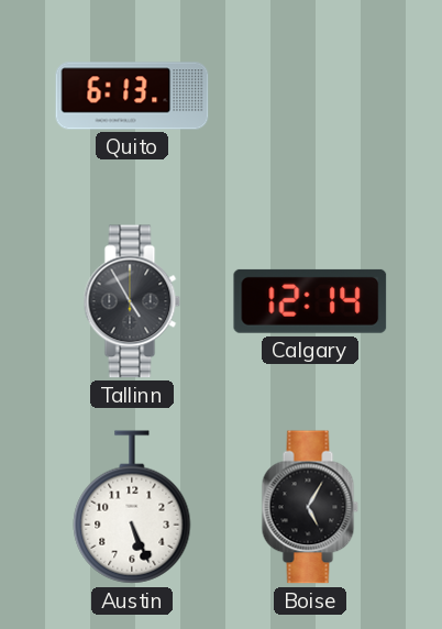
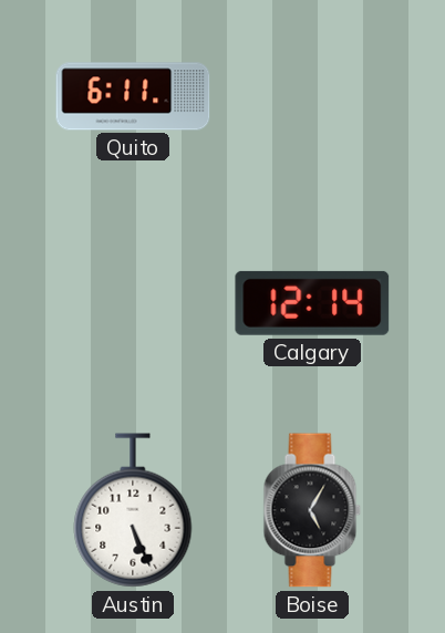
Quito: 6:13 -> 6:11 (133, 96)
Tallinn: 4:55 -> none (132, 301)
